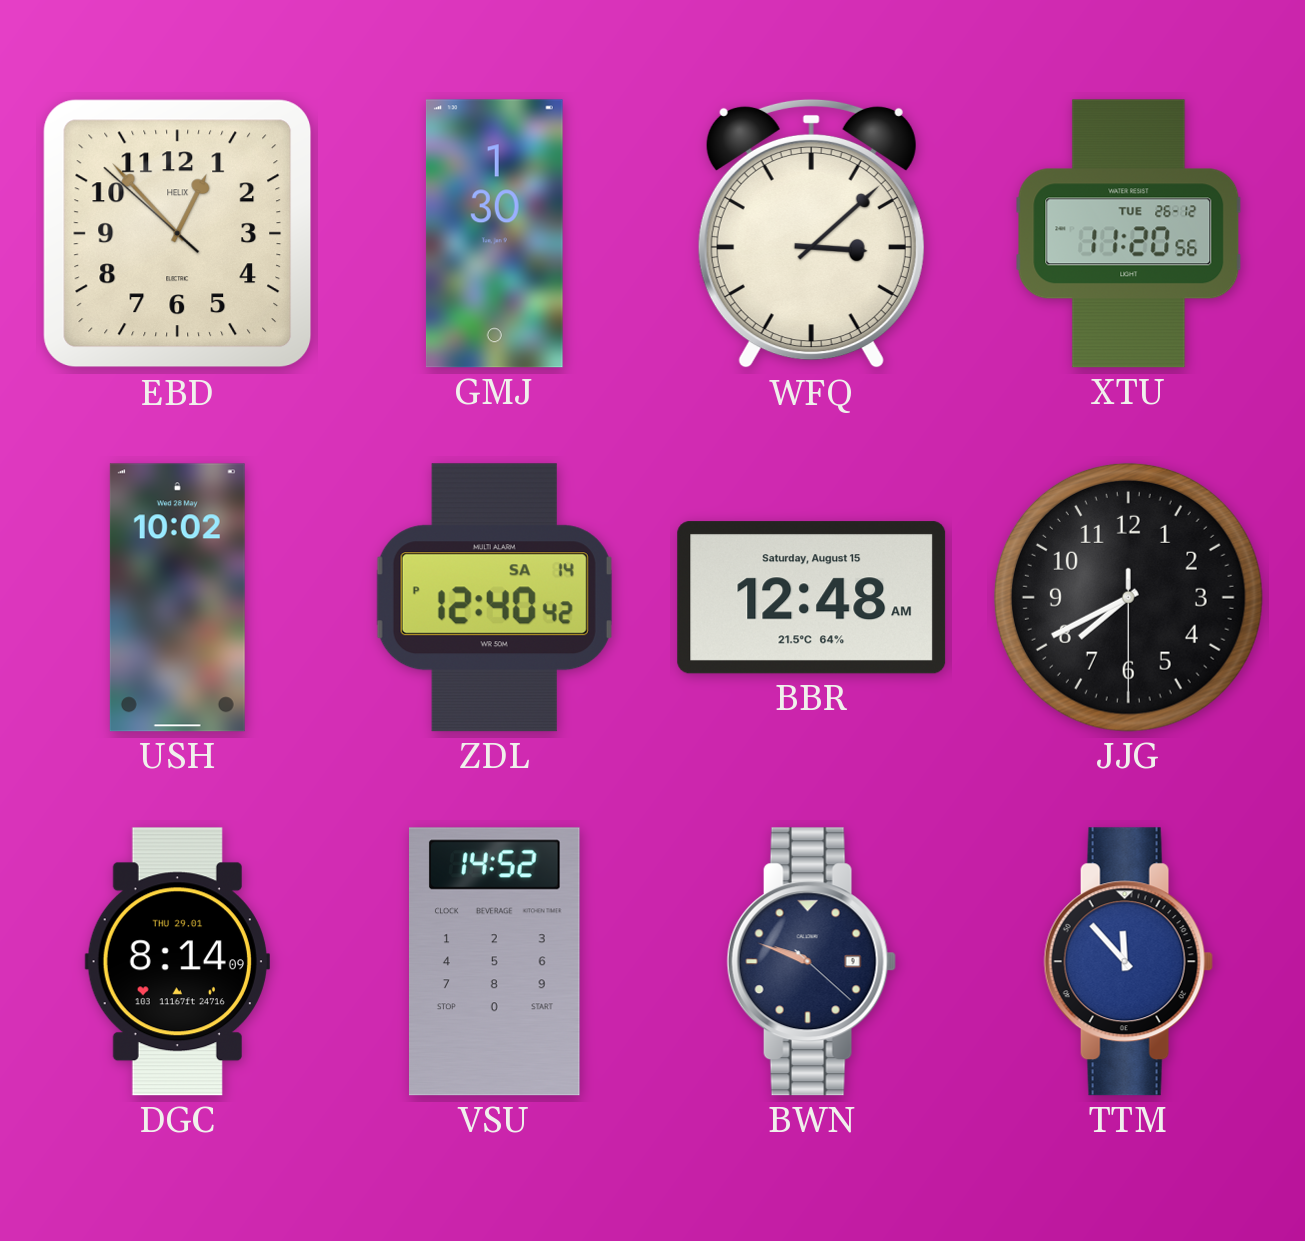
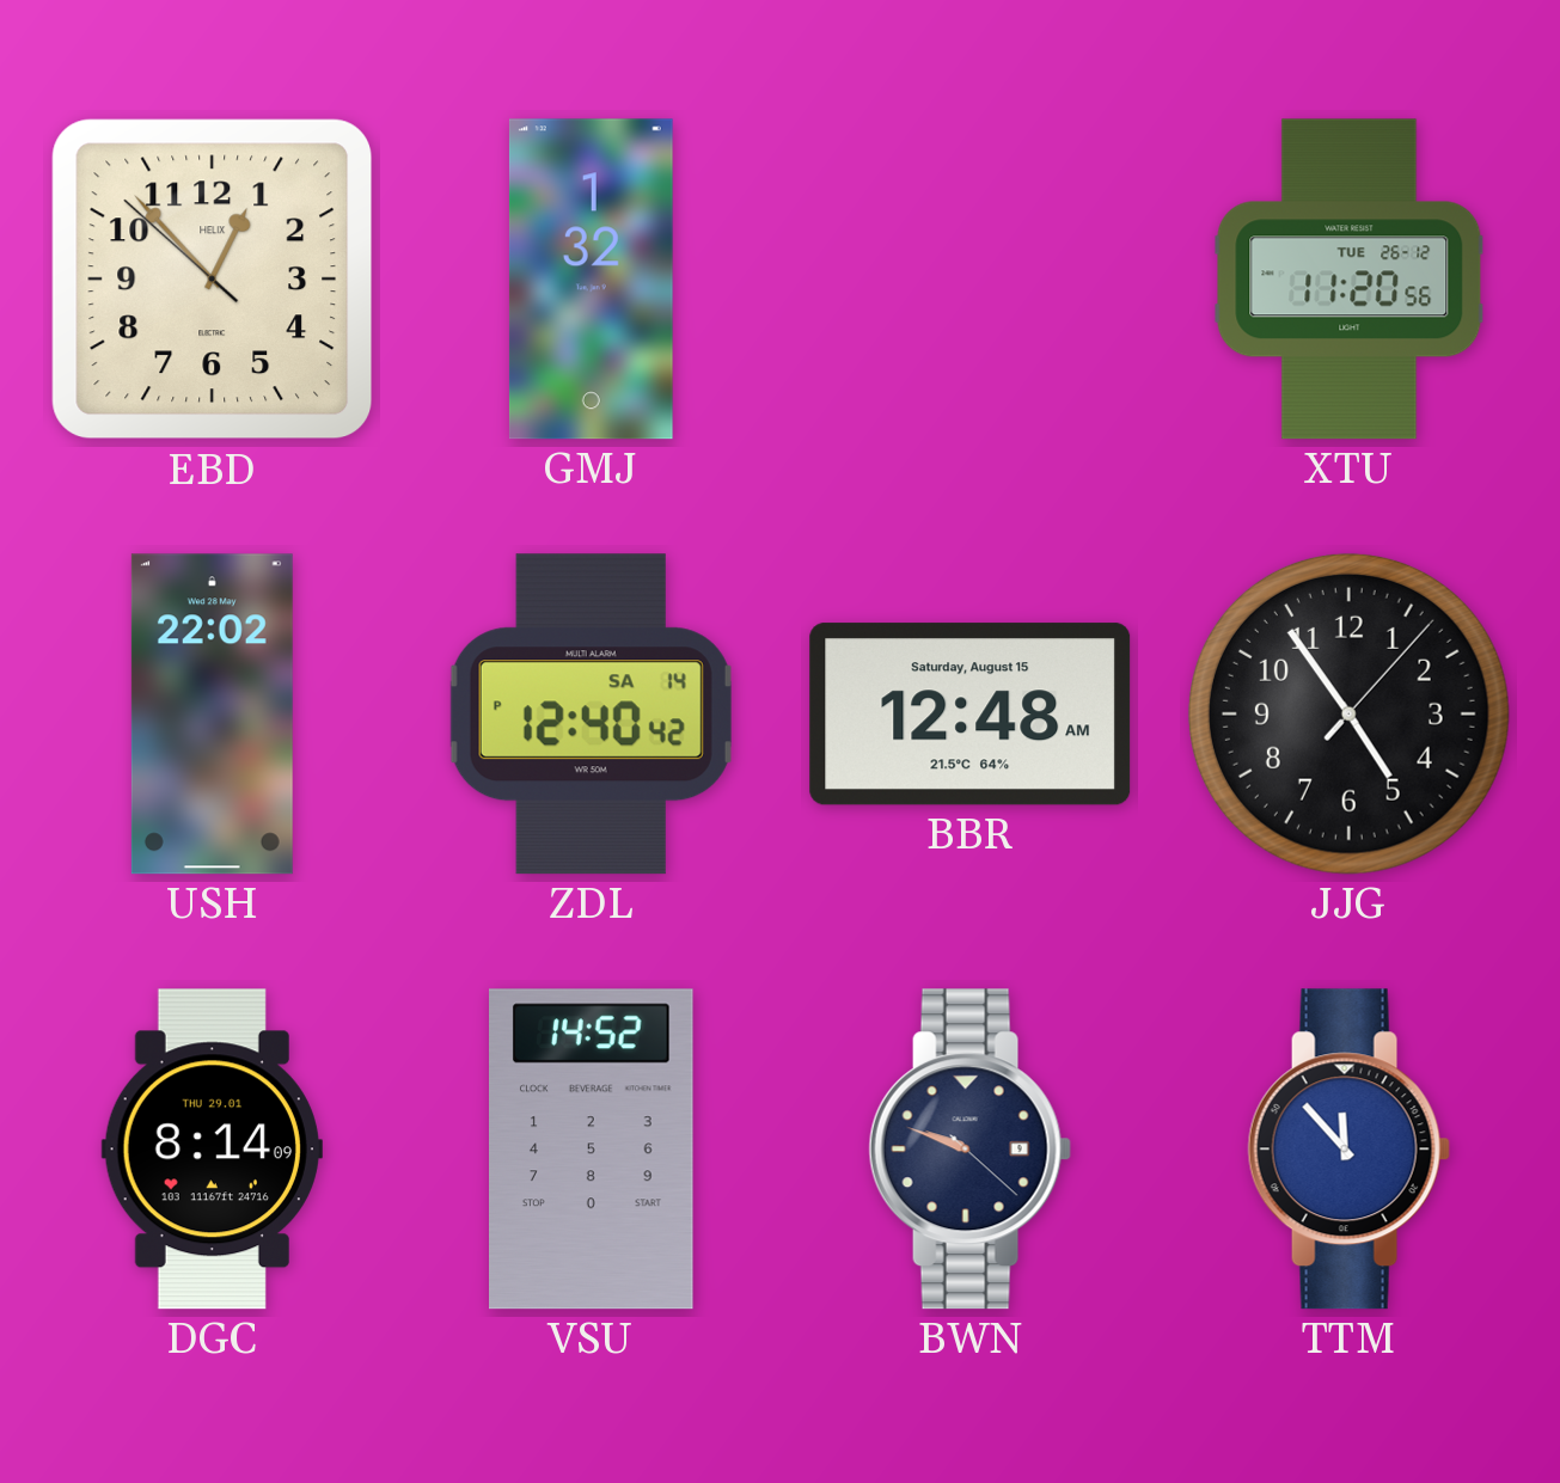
GMJ: 1:30 -> 1:32 (591, 280)
WFQ: 3:08 -> none (811, 234)
USH: 10:02 -> 22:02 (212, 715)
JJG: 7:40 -> 4:54 (1348, 713)
